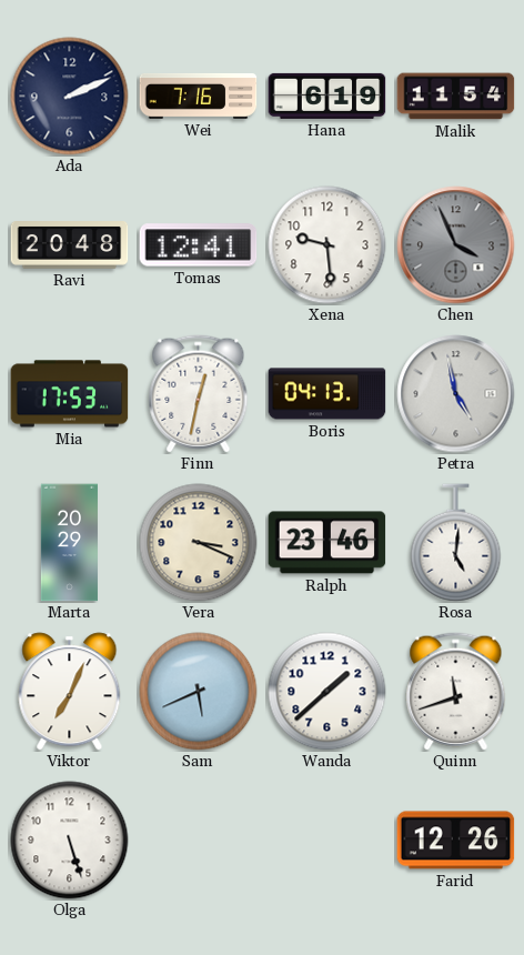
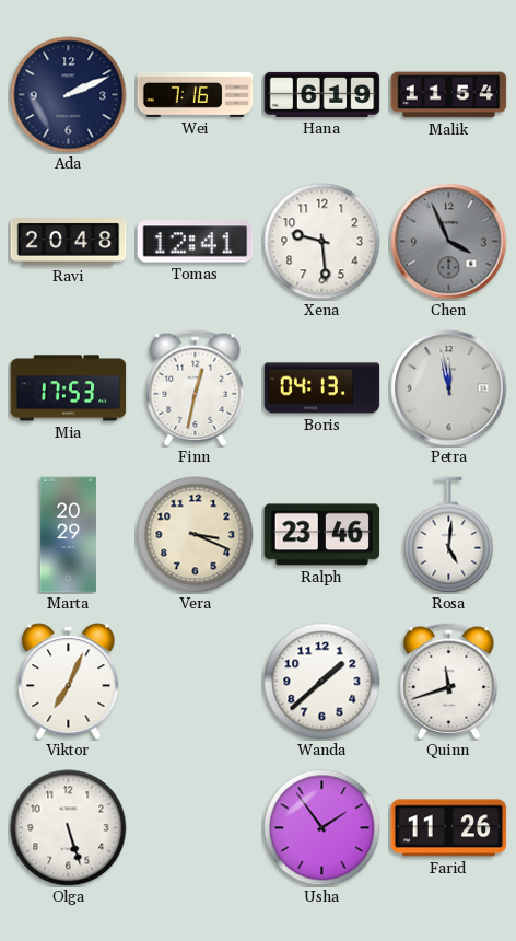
Petra: 4:58 -> 11:58 (449, 388)
Sam: 5:41 -> none (199, 692)
Usha: none -> 1:54 (322, 828)
Farid: 12:26 -> 11:26 (449, 828)
